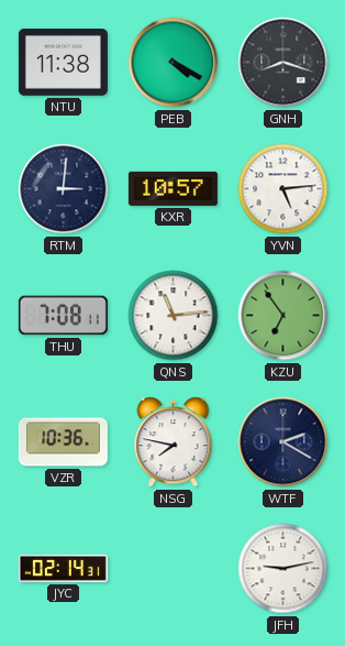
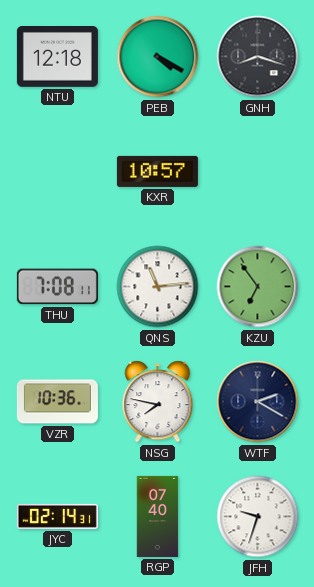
NTU: 11:38 -> 12:18 (57, 57)
RTM: 3:01 -> none (64, 189)
YVN: 5:14 -> none (283, 189)
RGP: none -> 07:40 (158, 516)
JFH: 9:13 -> 9:33 (258, 517)
